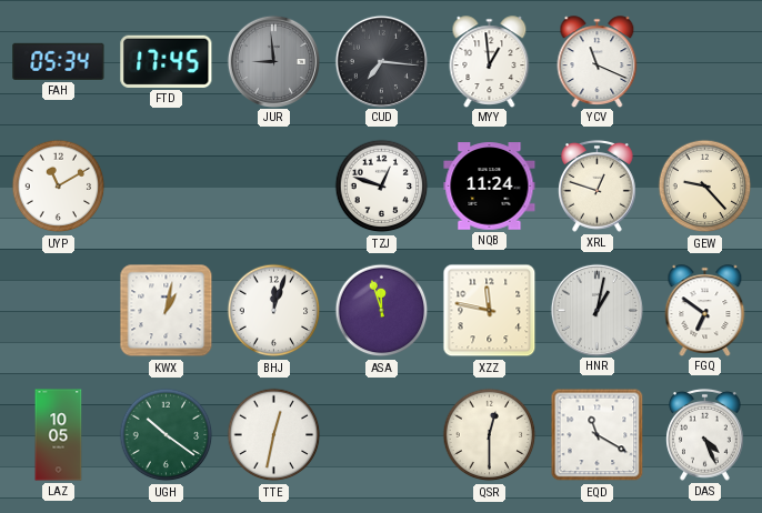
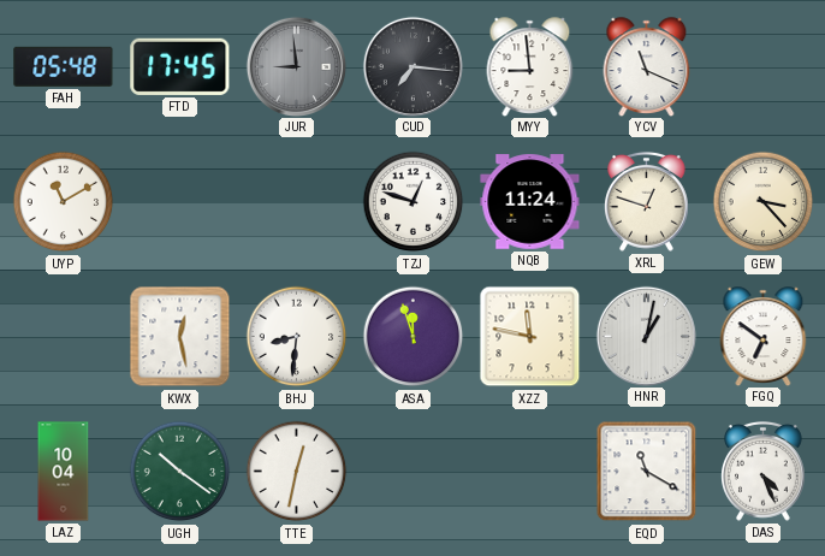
FAH: 05:34 -> 05:48 (64, 66)
MYY: 12:59 -> 8:59 (530, 66)
GEW: 9:23 -> 3:23 (764, 202)
KWX: 1:02 -> 12:28 (180, 337)
BHJ: 12:03 -> 8:31 (297, 337)
LAZ: 10:05 -> 10:04 (64, 472)
QSR: 12:30 -> none (490, 435)
